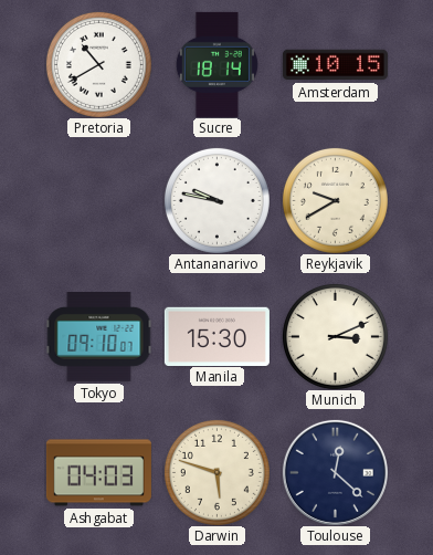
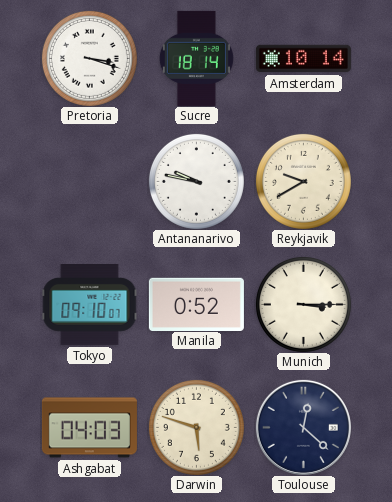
Pretoria: 10:40 -> 3:18 (89, 58)
Amsterdam: 10:15 -> 10:14 (303, 59)
Manila: 15:30 -> 0:52 (196, 304)
Munich: 3:11 -> 3:15 (303, 304)
